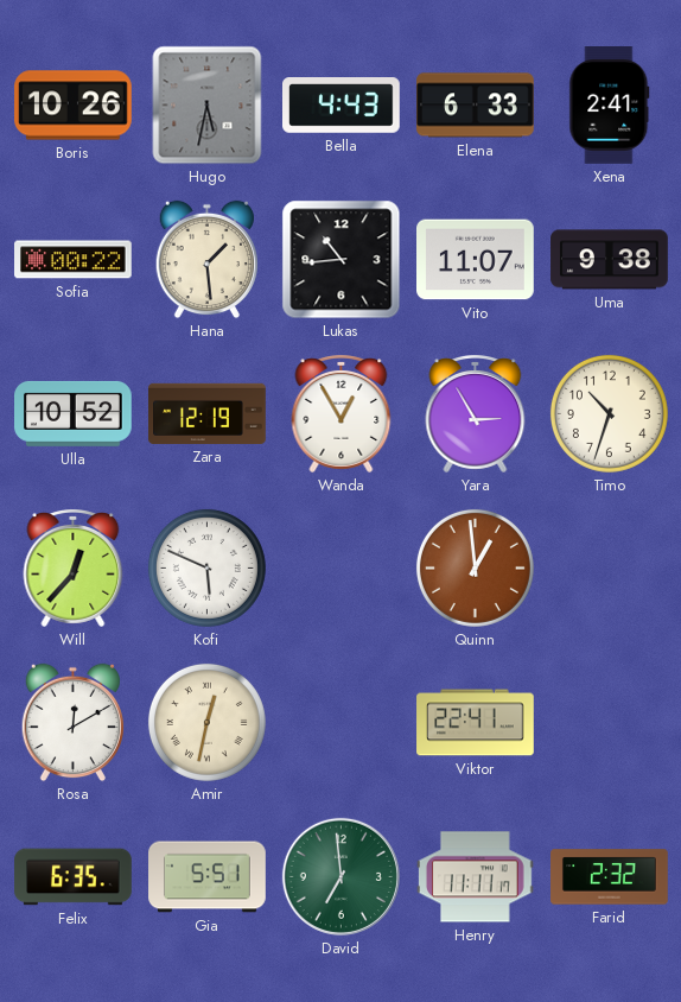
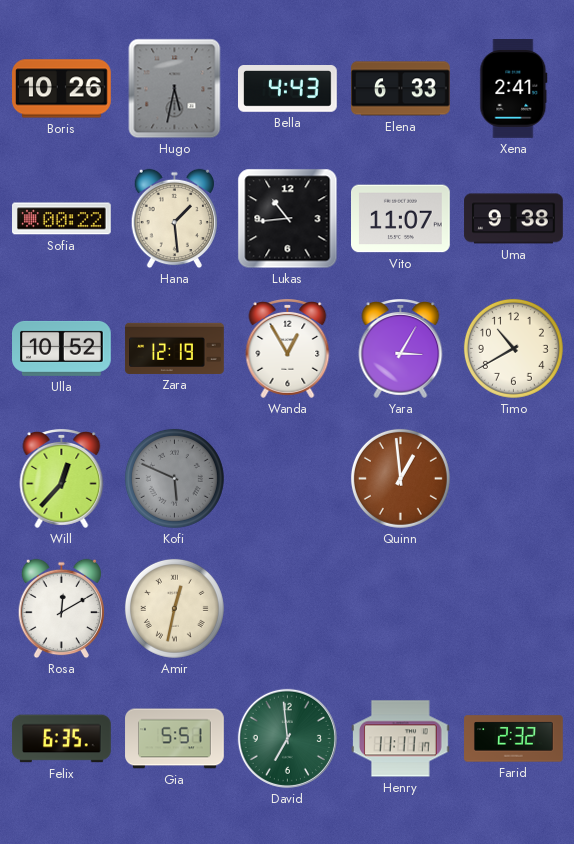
Yara: 2:55 -> 3:05 (401, 349)
Timo: 10:33 -> 10:40 (513, 348)
Kofi dial: white -> grey (174, 478)
Viktor: 22:41 -> none (476, 723)
